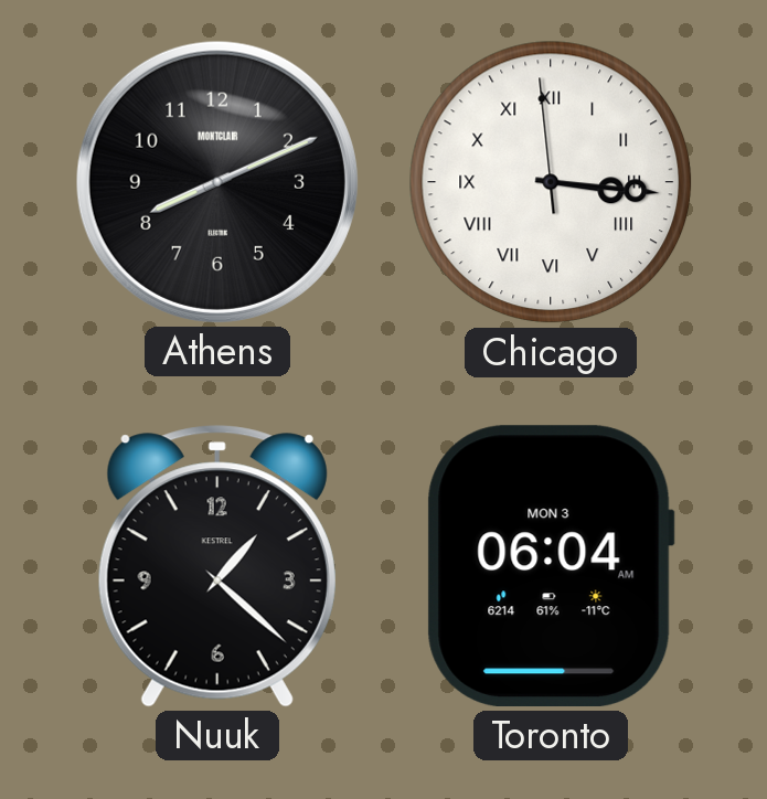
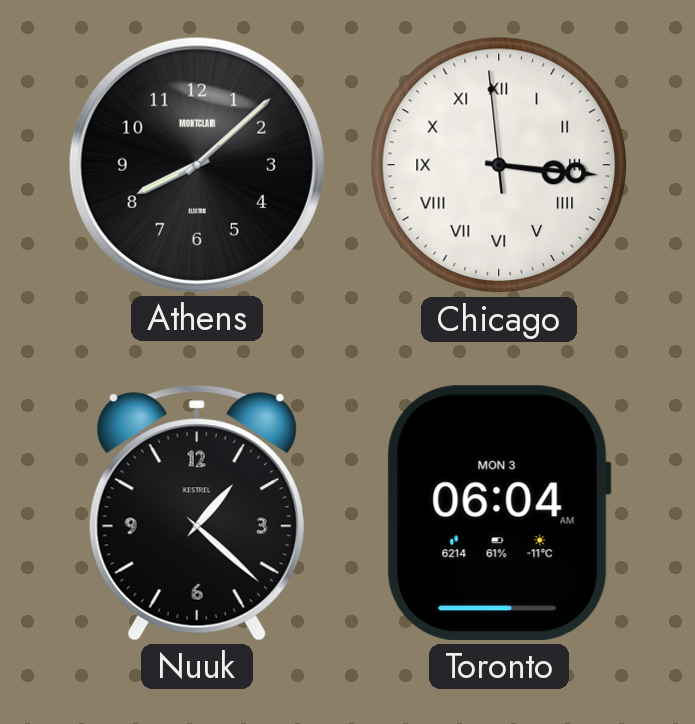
Athens: 8:11 -> 8:08 (197, 165)
